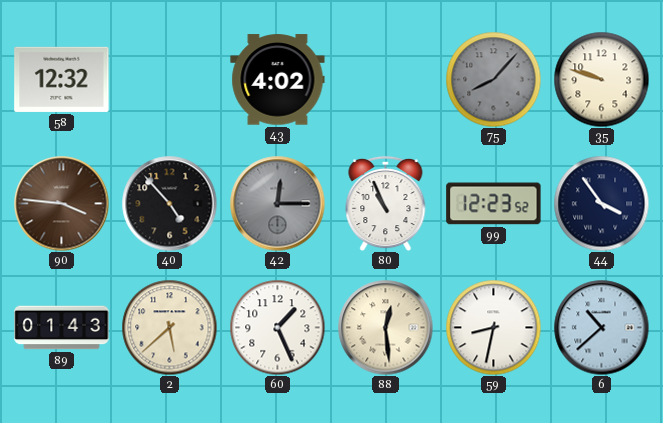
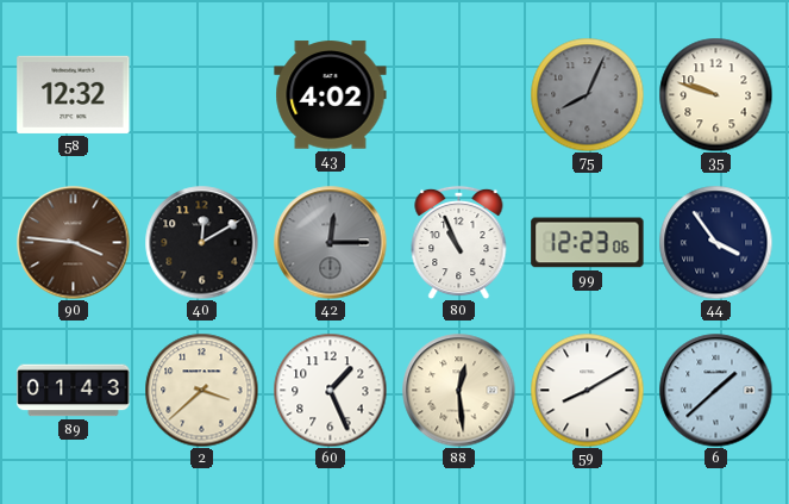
75: 8:07 -> 8:04 (587, 94)
40: 4:53 -> 12:10 (201, 242)
99: 12:23:52 -> 12:23:06 (588, 243)
2: 5:38 -> 3:38 (201, 390)
59: 8:32 -> 8:10 (587, 390)
6: 10:38 -> 1:38 (715, 390)
